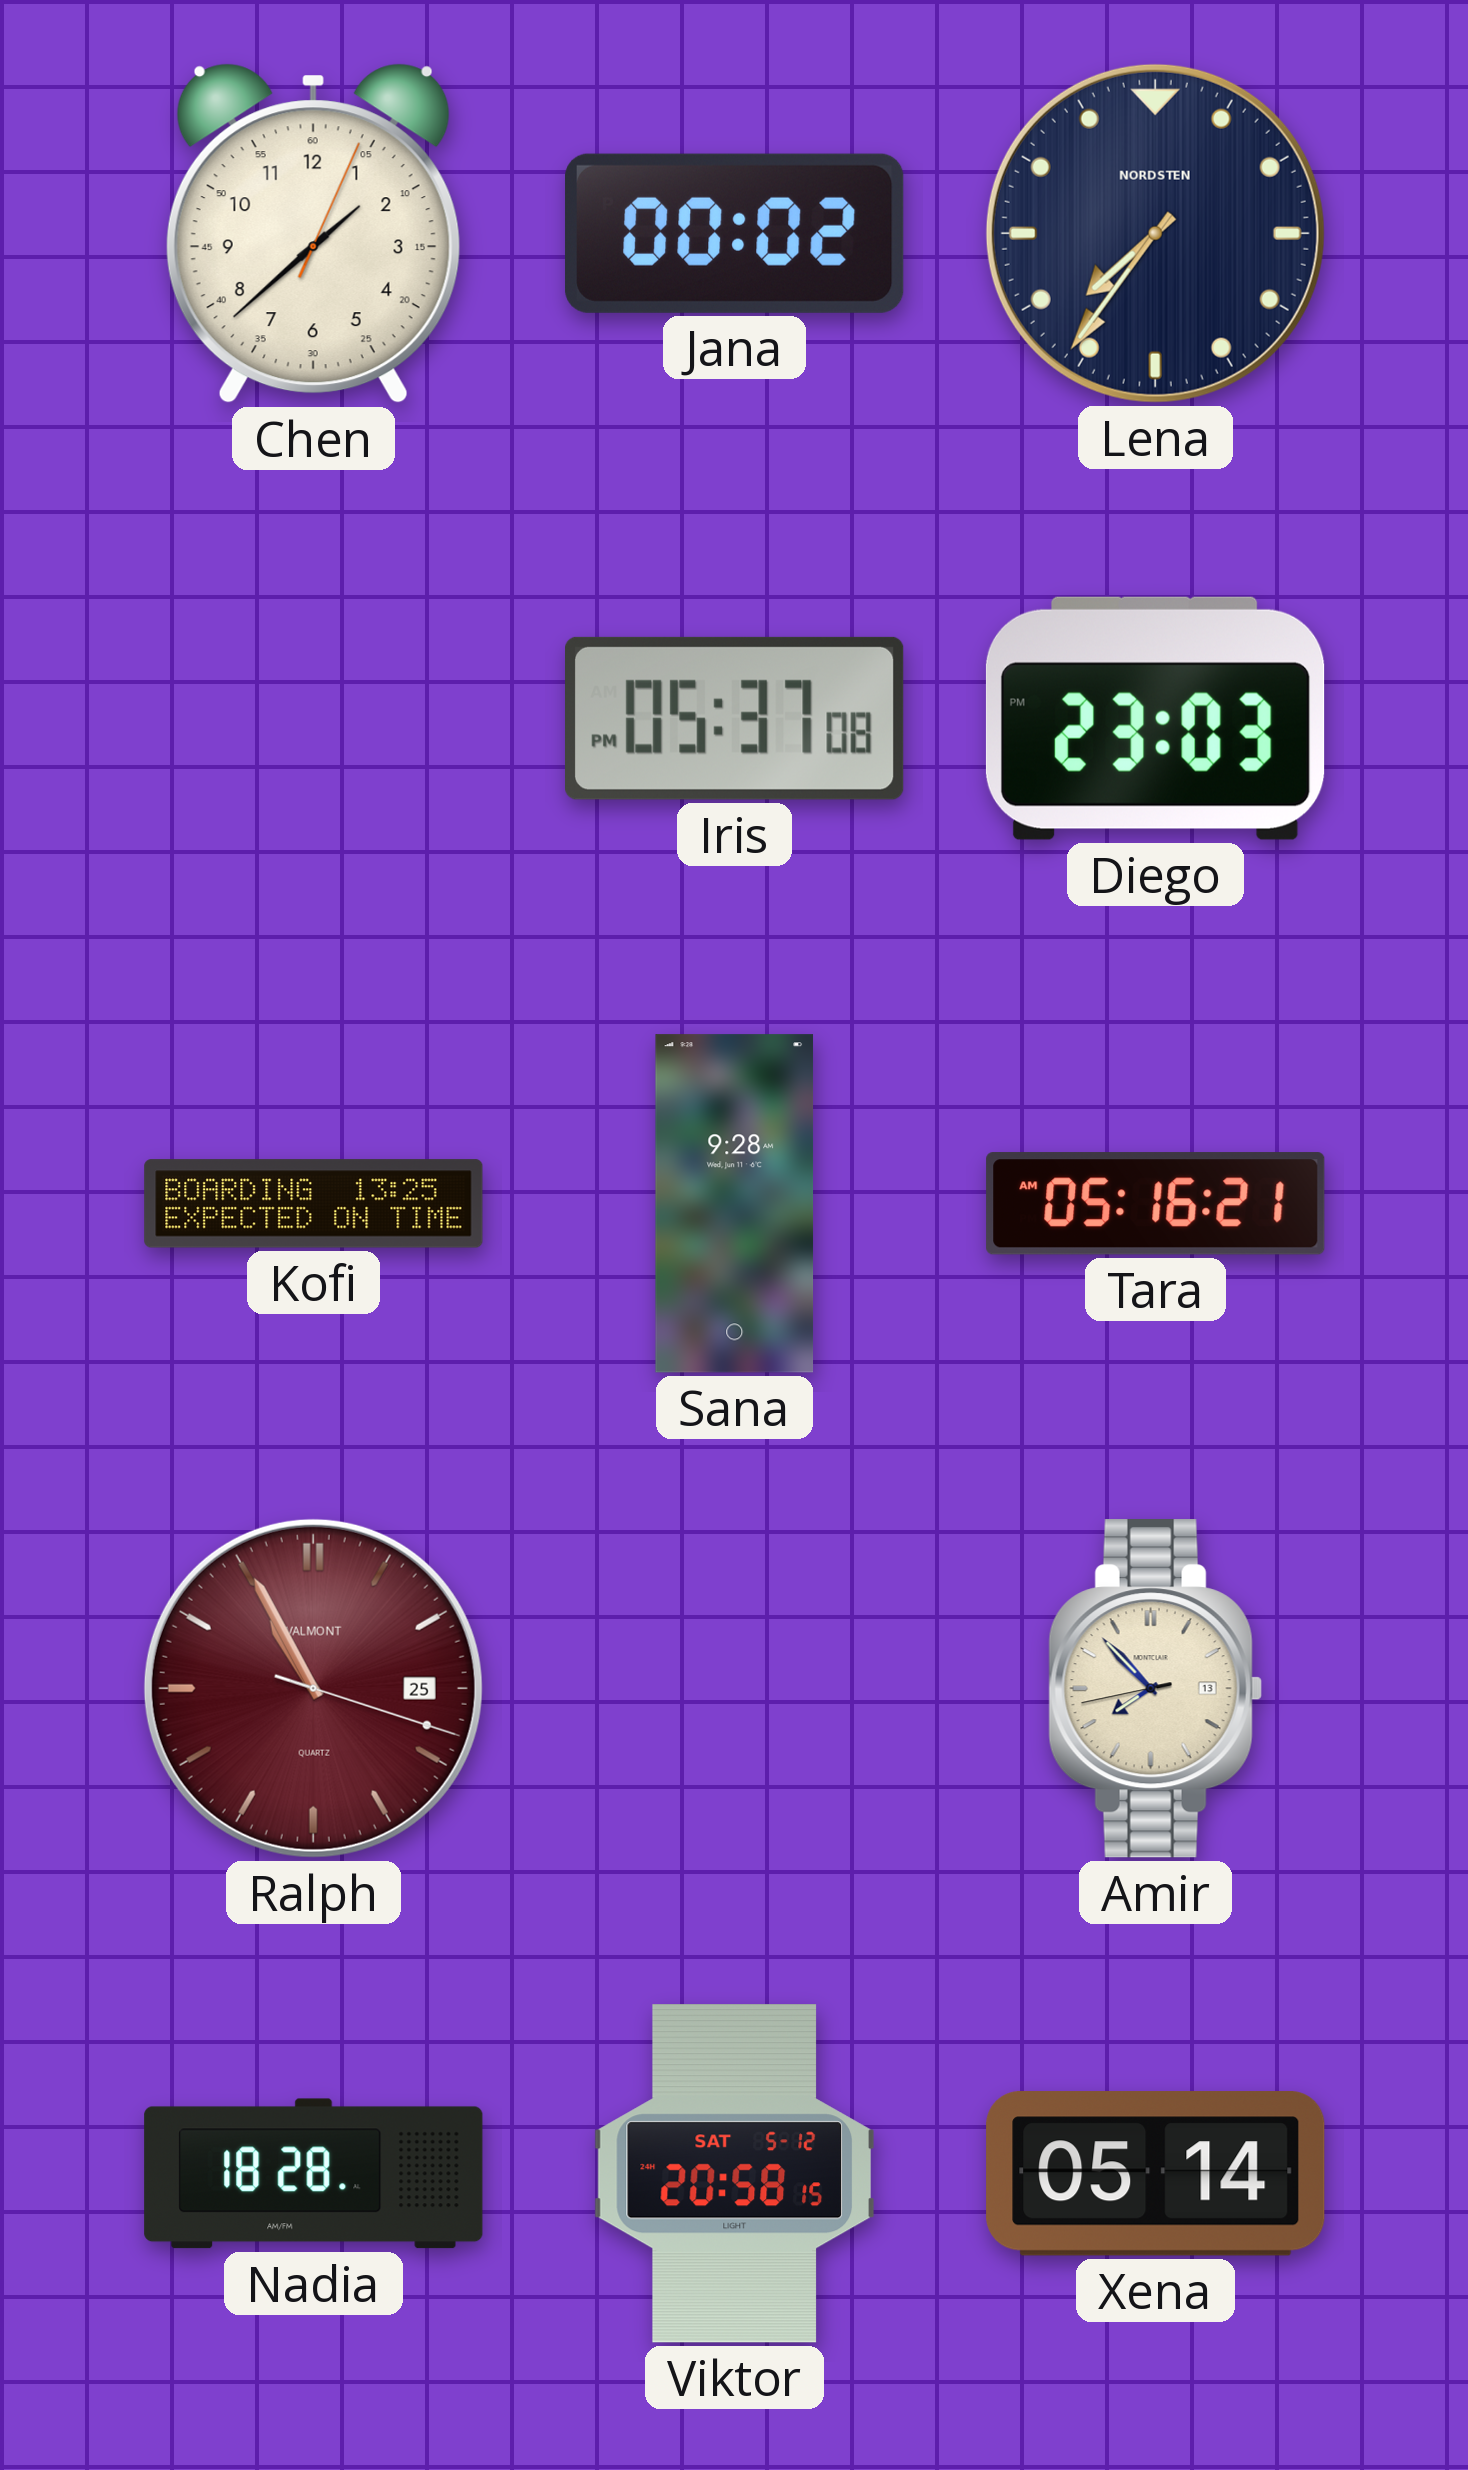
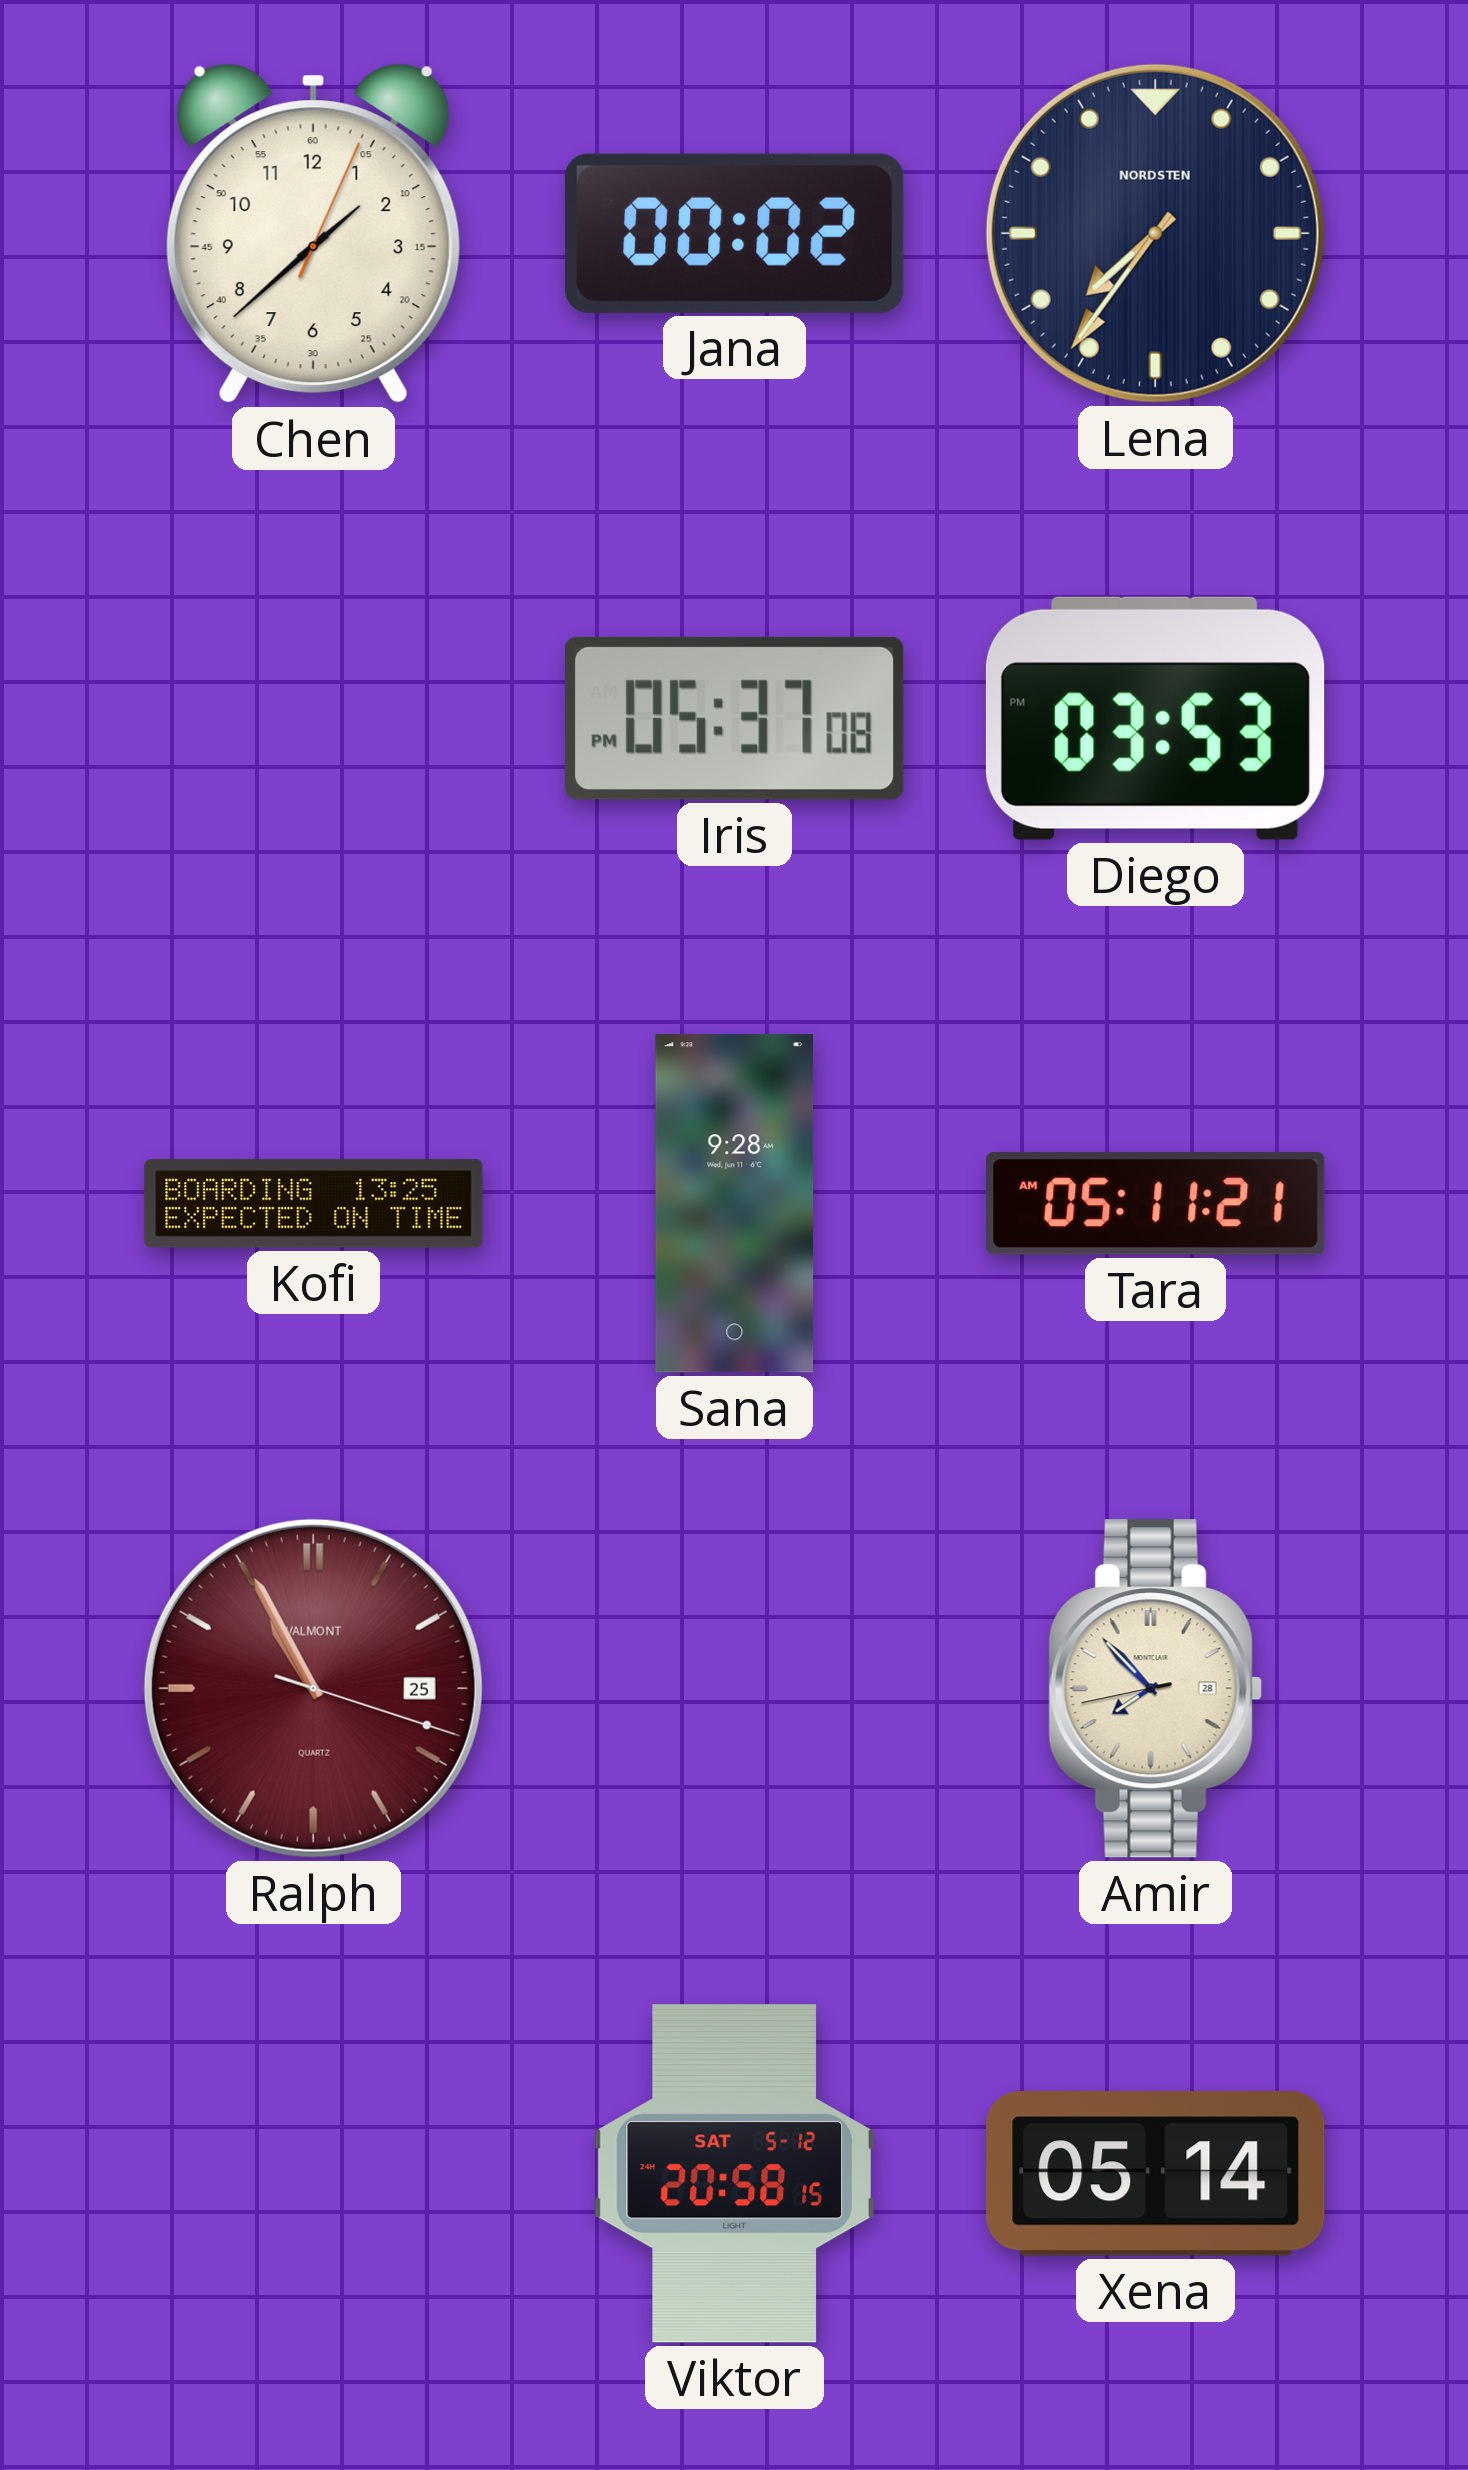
Diego: 23:03 -> 03:53 (1155, 718)
Tara: 05:16 -> 05:11 (1156, 1204)
Amir date: 13 -> 28 (1155, 1689)
Nadia: 18:28 -> none (314, 2174)
